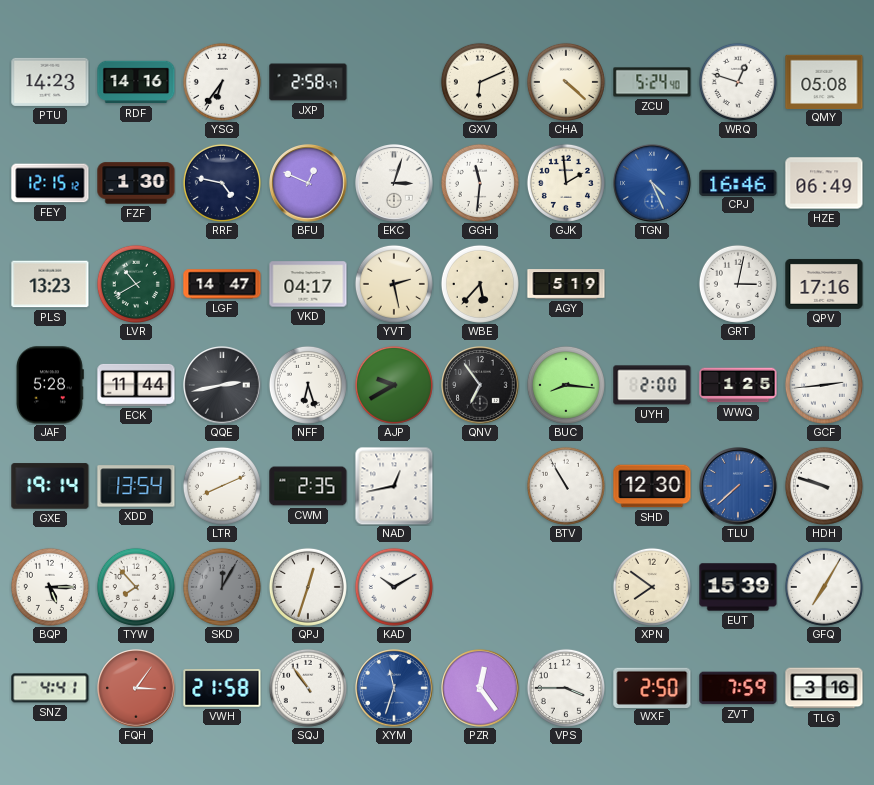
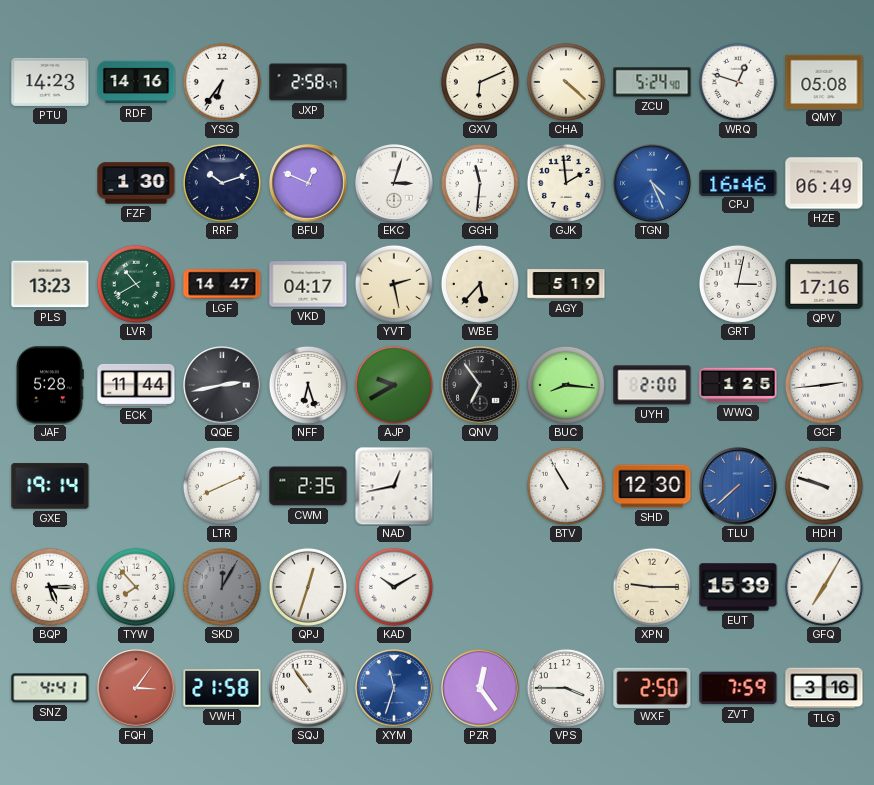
FEY: 12:15 -> none (50, 183)
RRF: 4:47 -> 10:12 (222, 183)
XDD: 13:54 -> none (136, 486)
XPN: 7:51 -> 9:15 (652, 587)
